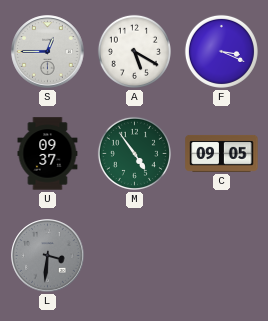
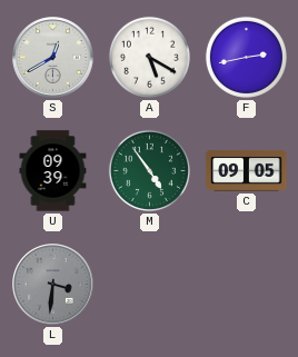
S: 12:45 -> 12:40 (53, 58)
F: 3:19 -> 2:43 (246, 57)
U: 09:37 -> 09:39 (53, 171)
